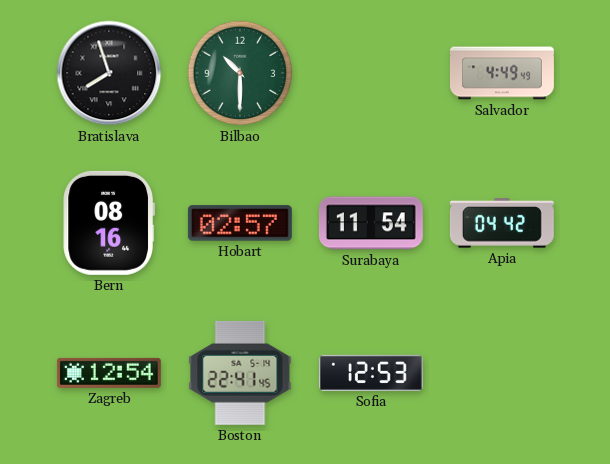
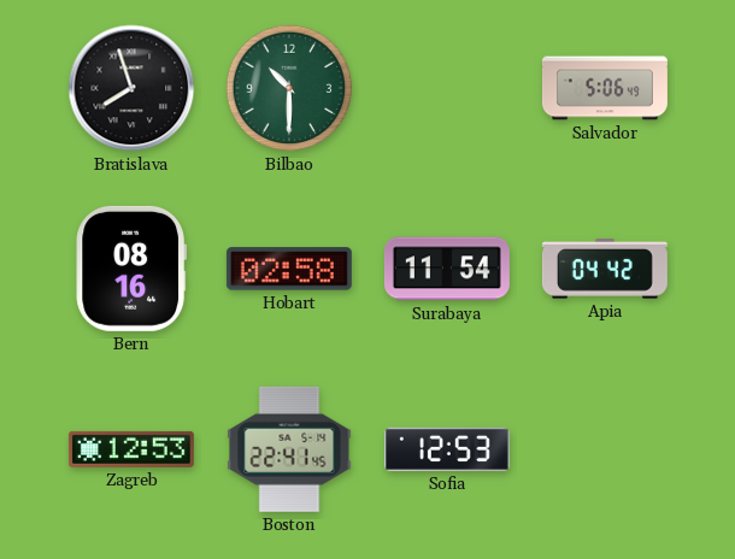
Salvador: 4:49 -> 5:06 (605, 88)
Hobart: 02:57 -> 02:58 (289, 269)
Zagreb: 12:54 -> 12:53 (131, 449)
